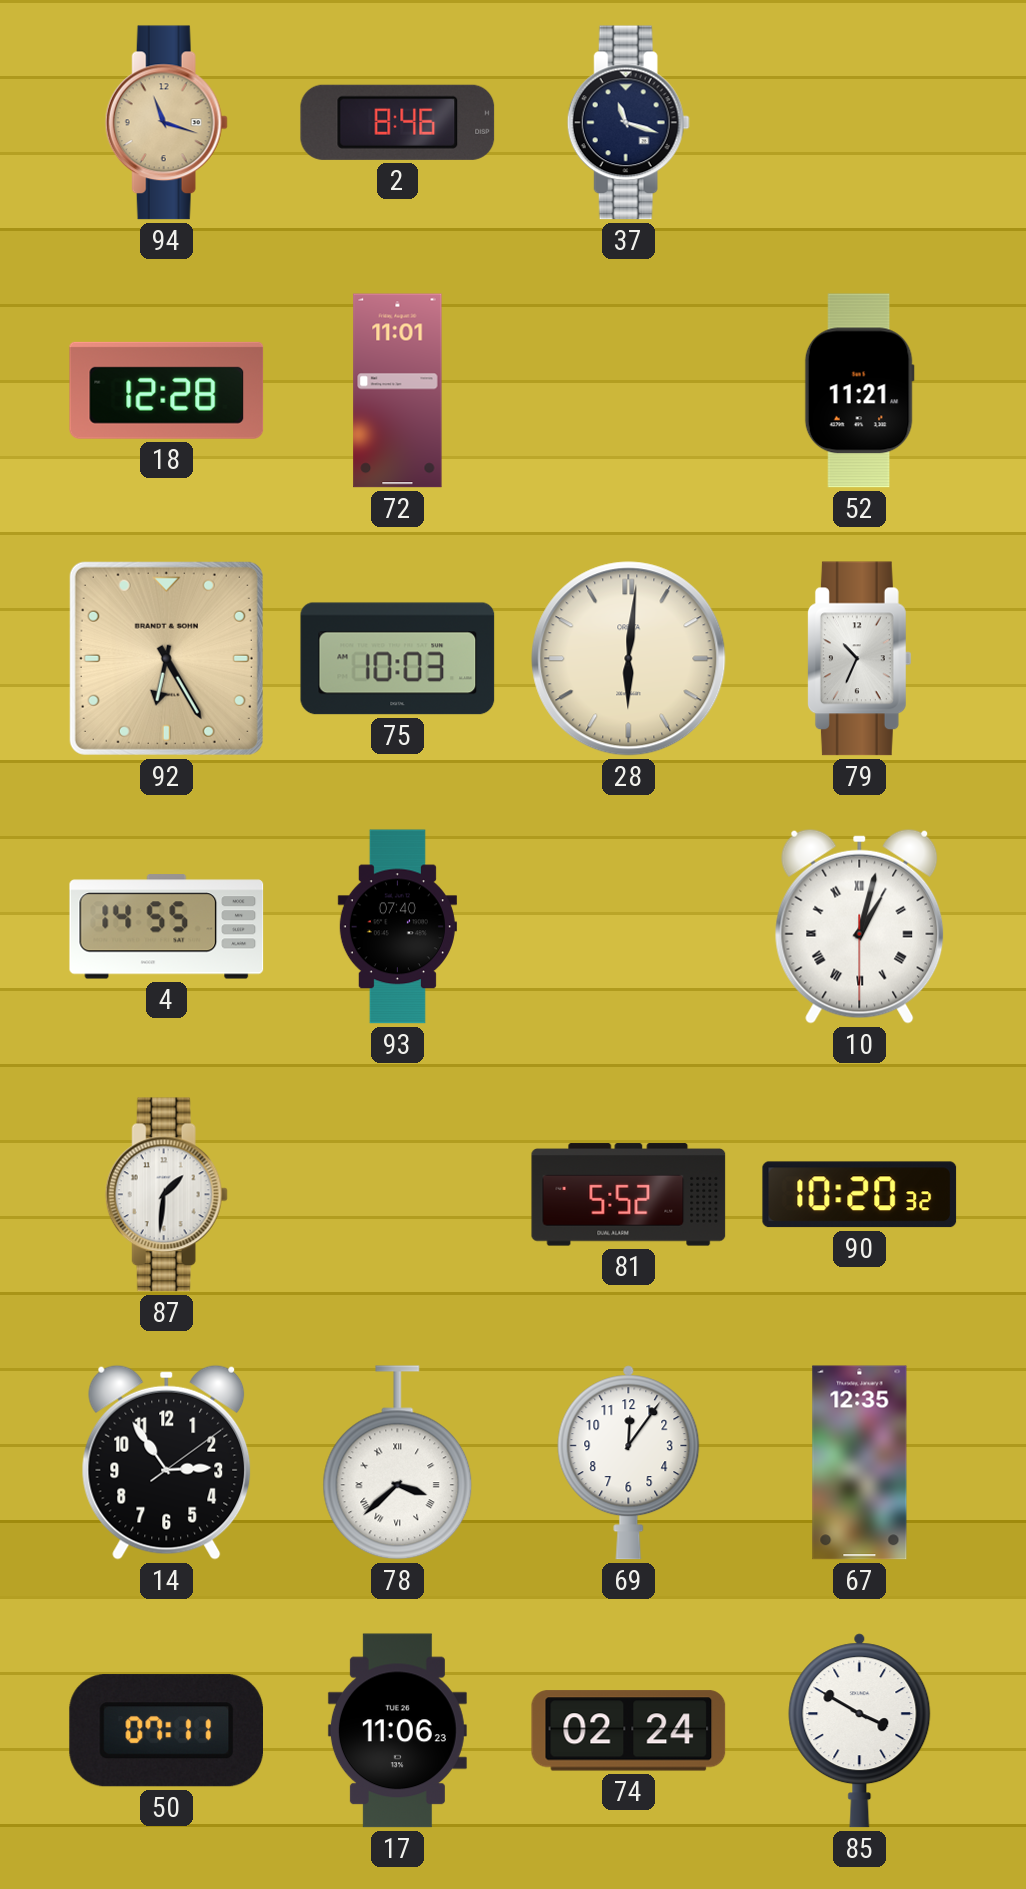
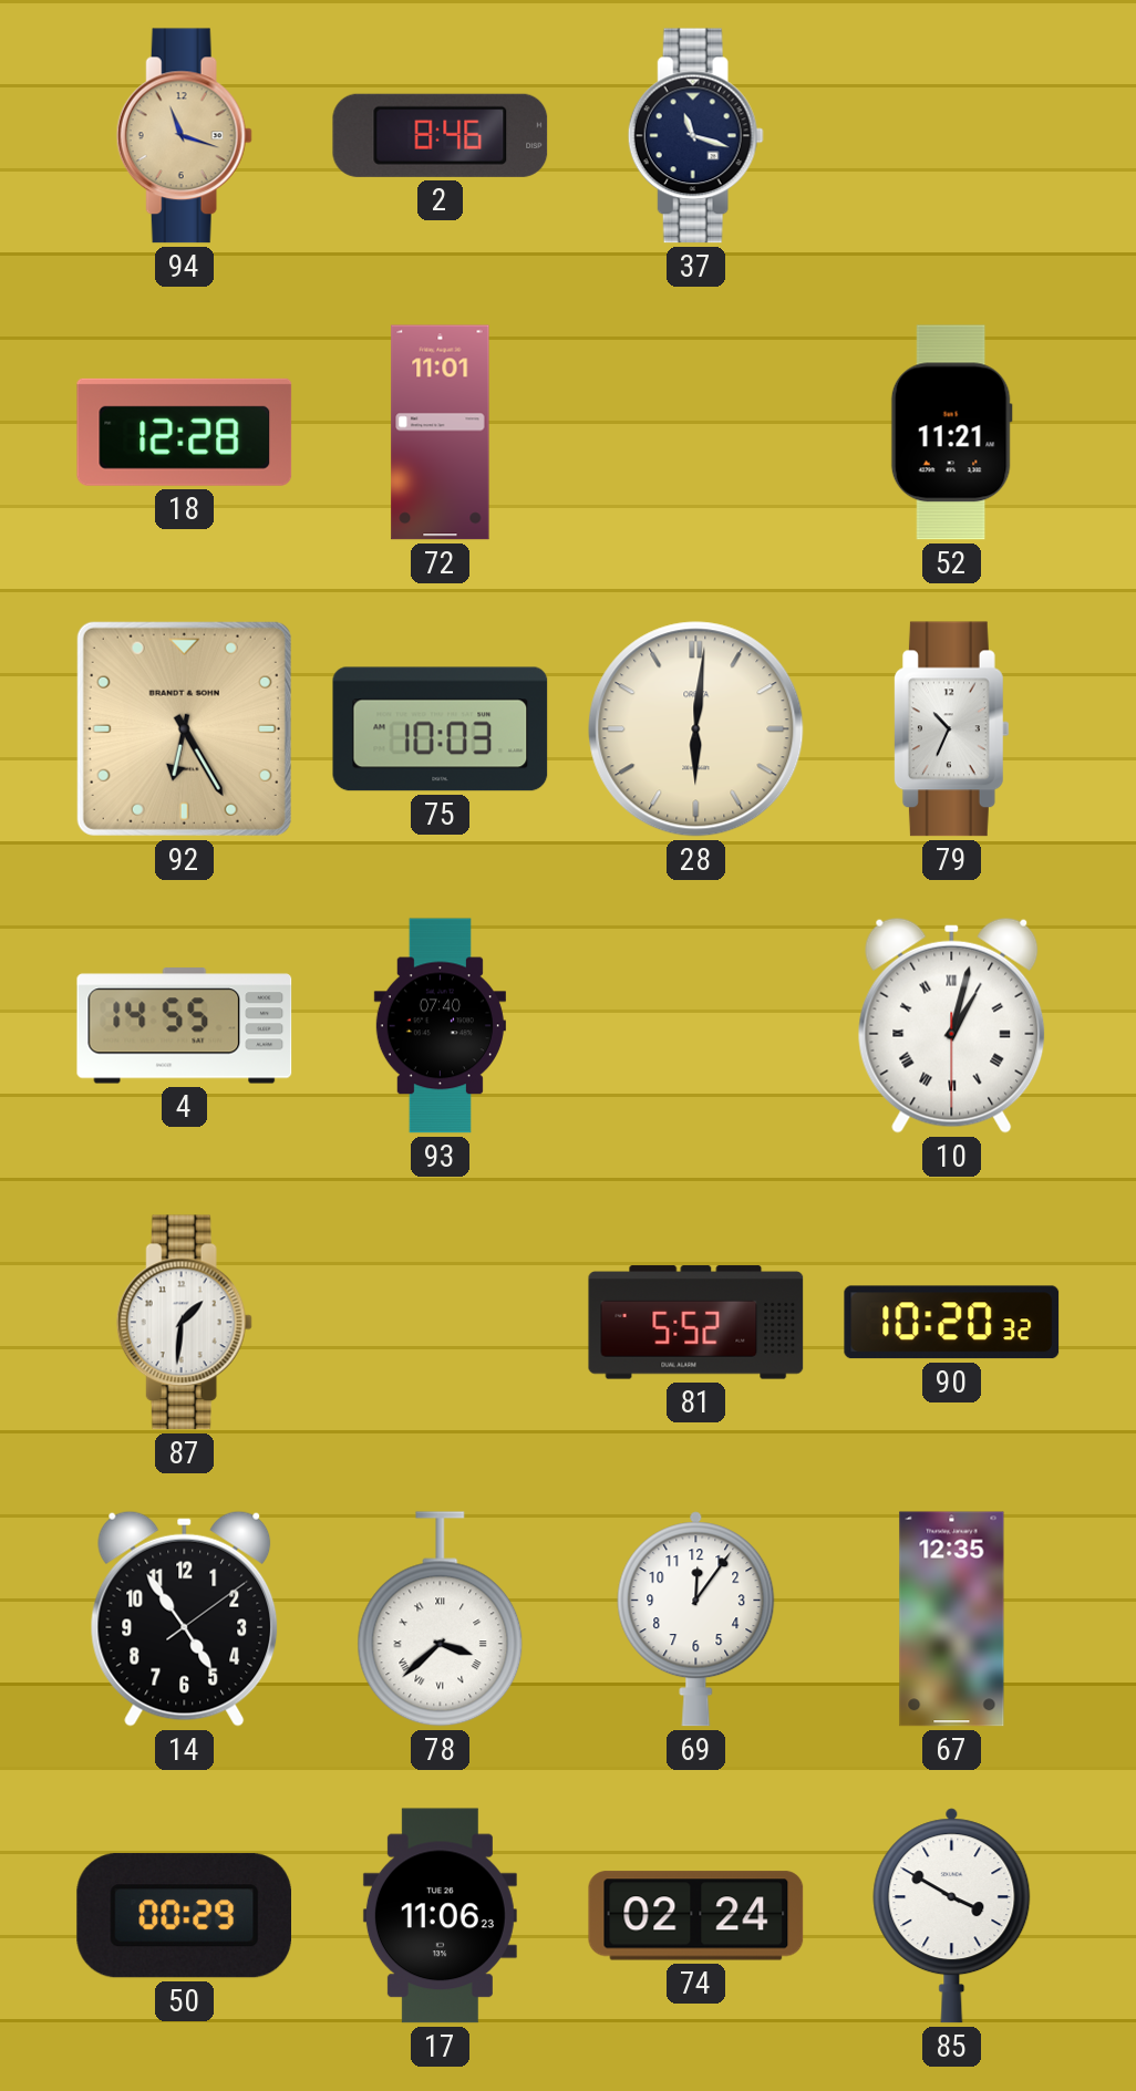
14: 2:54 -> 4:54 (185, 1618)
50: 07:11 -> 00:29 (184, 1916)
